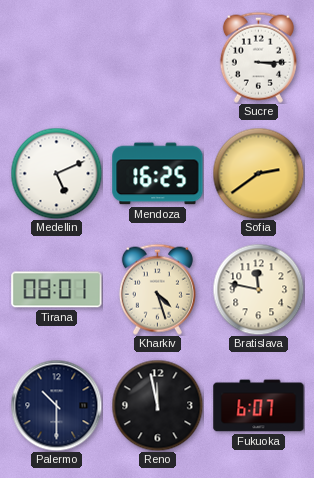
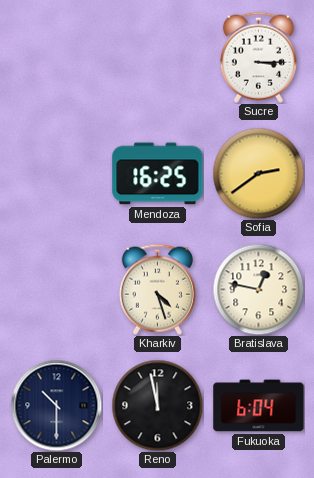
Medellin: 5:11 -> none (56, 173)
Tirana: 08:01 -> none (57, 290)
Bratislava: 11:47 -> 12:47 (258, 289)
Fukuoka: 6:07 -> 6:04 (259, 406)
